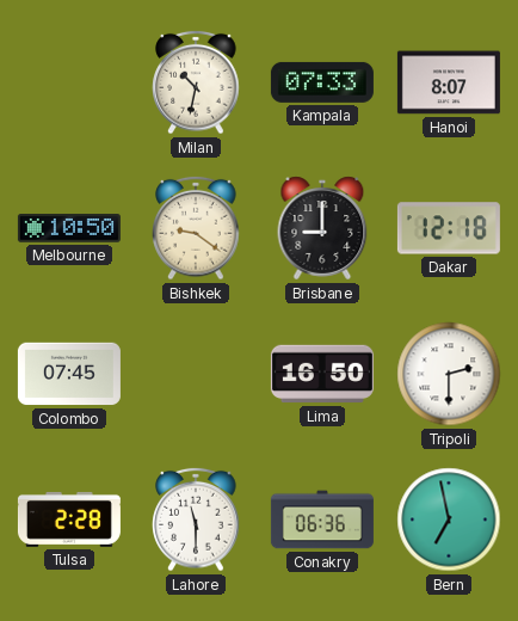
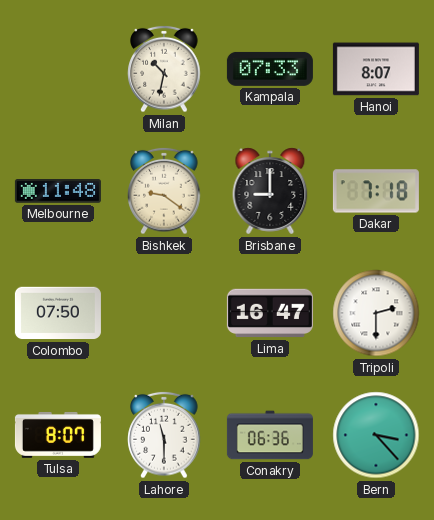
Melbourne: 10:50 -> 11:48 (58, 191)
Dakar: 12:18 -> 7:18 (376, 191)
Colombo: 07:45 -> 07:50 (58, 313)
Lima: 16:50 -> 16:47 (270, 313)
Tulsa: 2:28 -> 8:07 (58, 435)
Bern: 6:58 -> 3:23 (376, 435)
